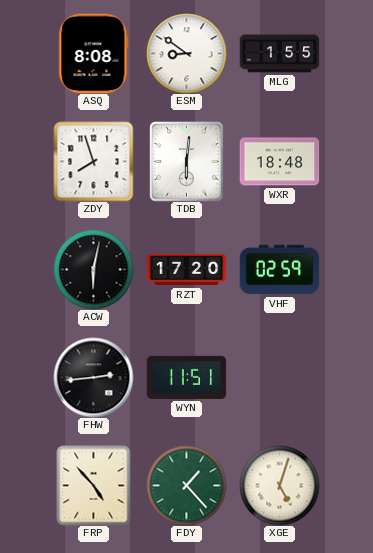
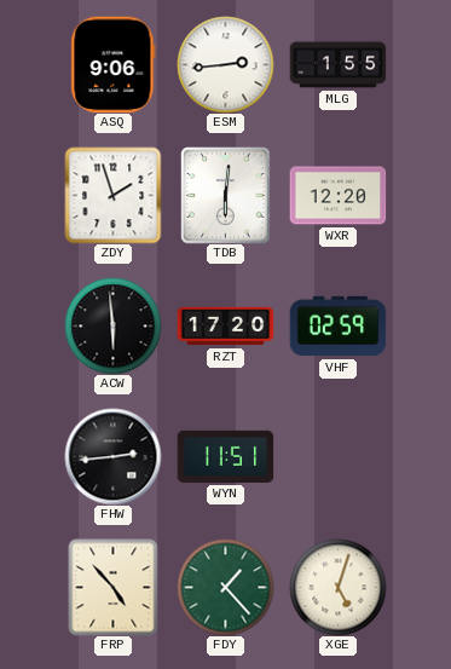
ASQ: 8:08 -> 9:06 (114, 64)
ESM: 8:51 -> 2:44 (225, 64)
ZDY: 7:57 -> 1:57 (112, 195)
WXR: 18:48 -> 12:20 (337, 196)
ACW: 6:02 -> 5:59 (112, 325)
